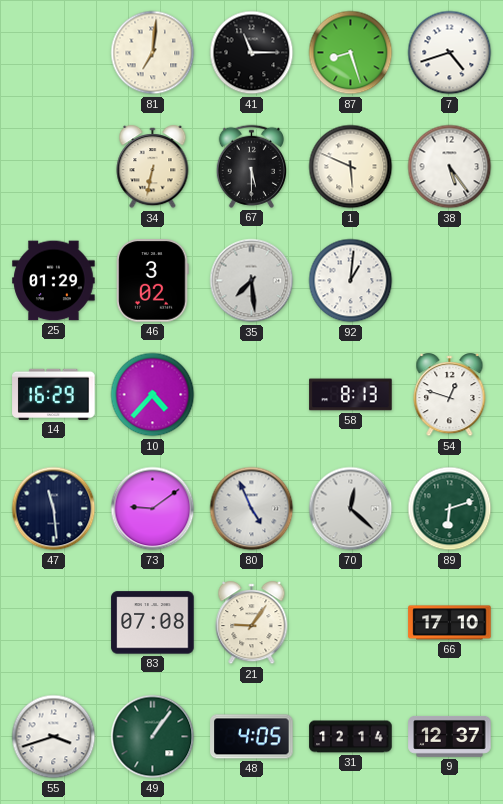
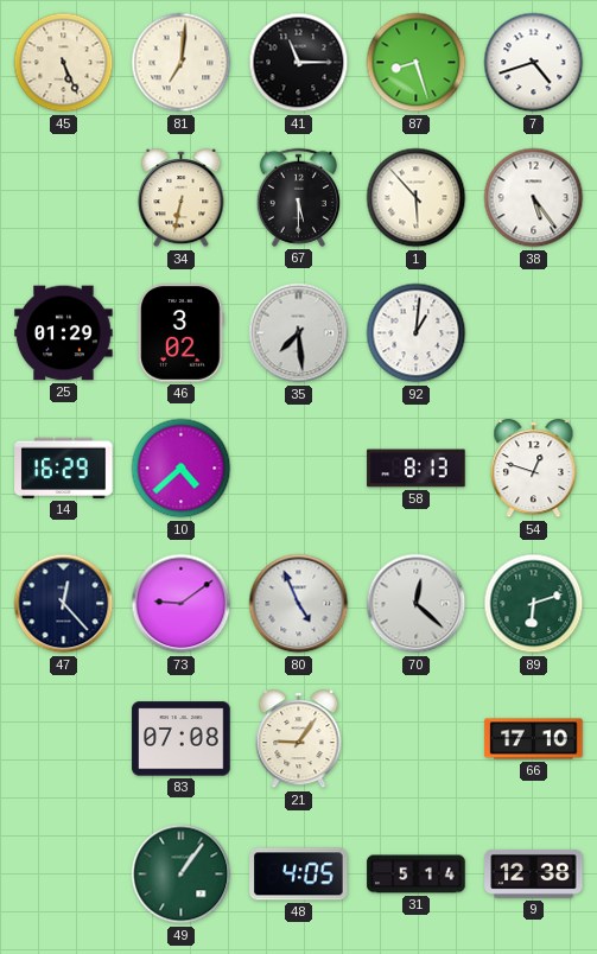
45: none -> 5:26 (64, 63)
1: 5:49 -> 5:53 (417, 198)
10: 4:37 -> 4:38 (182, 469)
47: 11:29 -> 12:23 (64, 604)
55: 3:42 -> none (54, 737)
31: 12:14 -> 5:14 (417, 874)
9: 12:37 -> 12:38 (534, 873)
